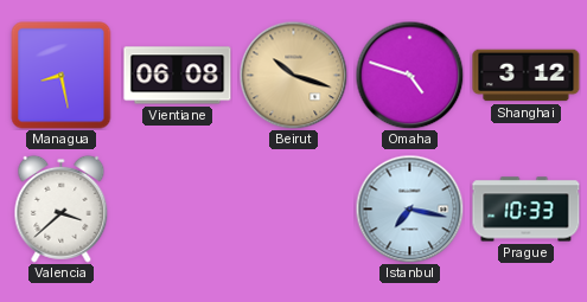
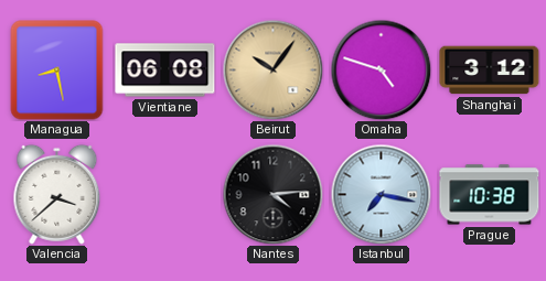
Beirut: 10:18 -> 10:06 (272, 69)
Nantes: none -> 4:14 (272, 194)
Prague: 10:33 -> 10:38 (490, 195)
